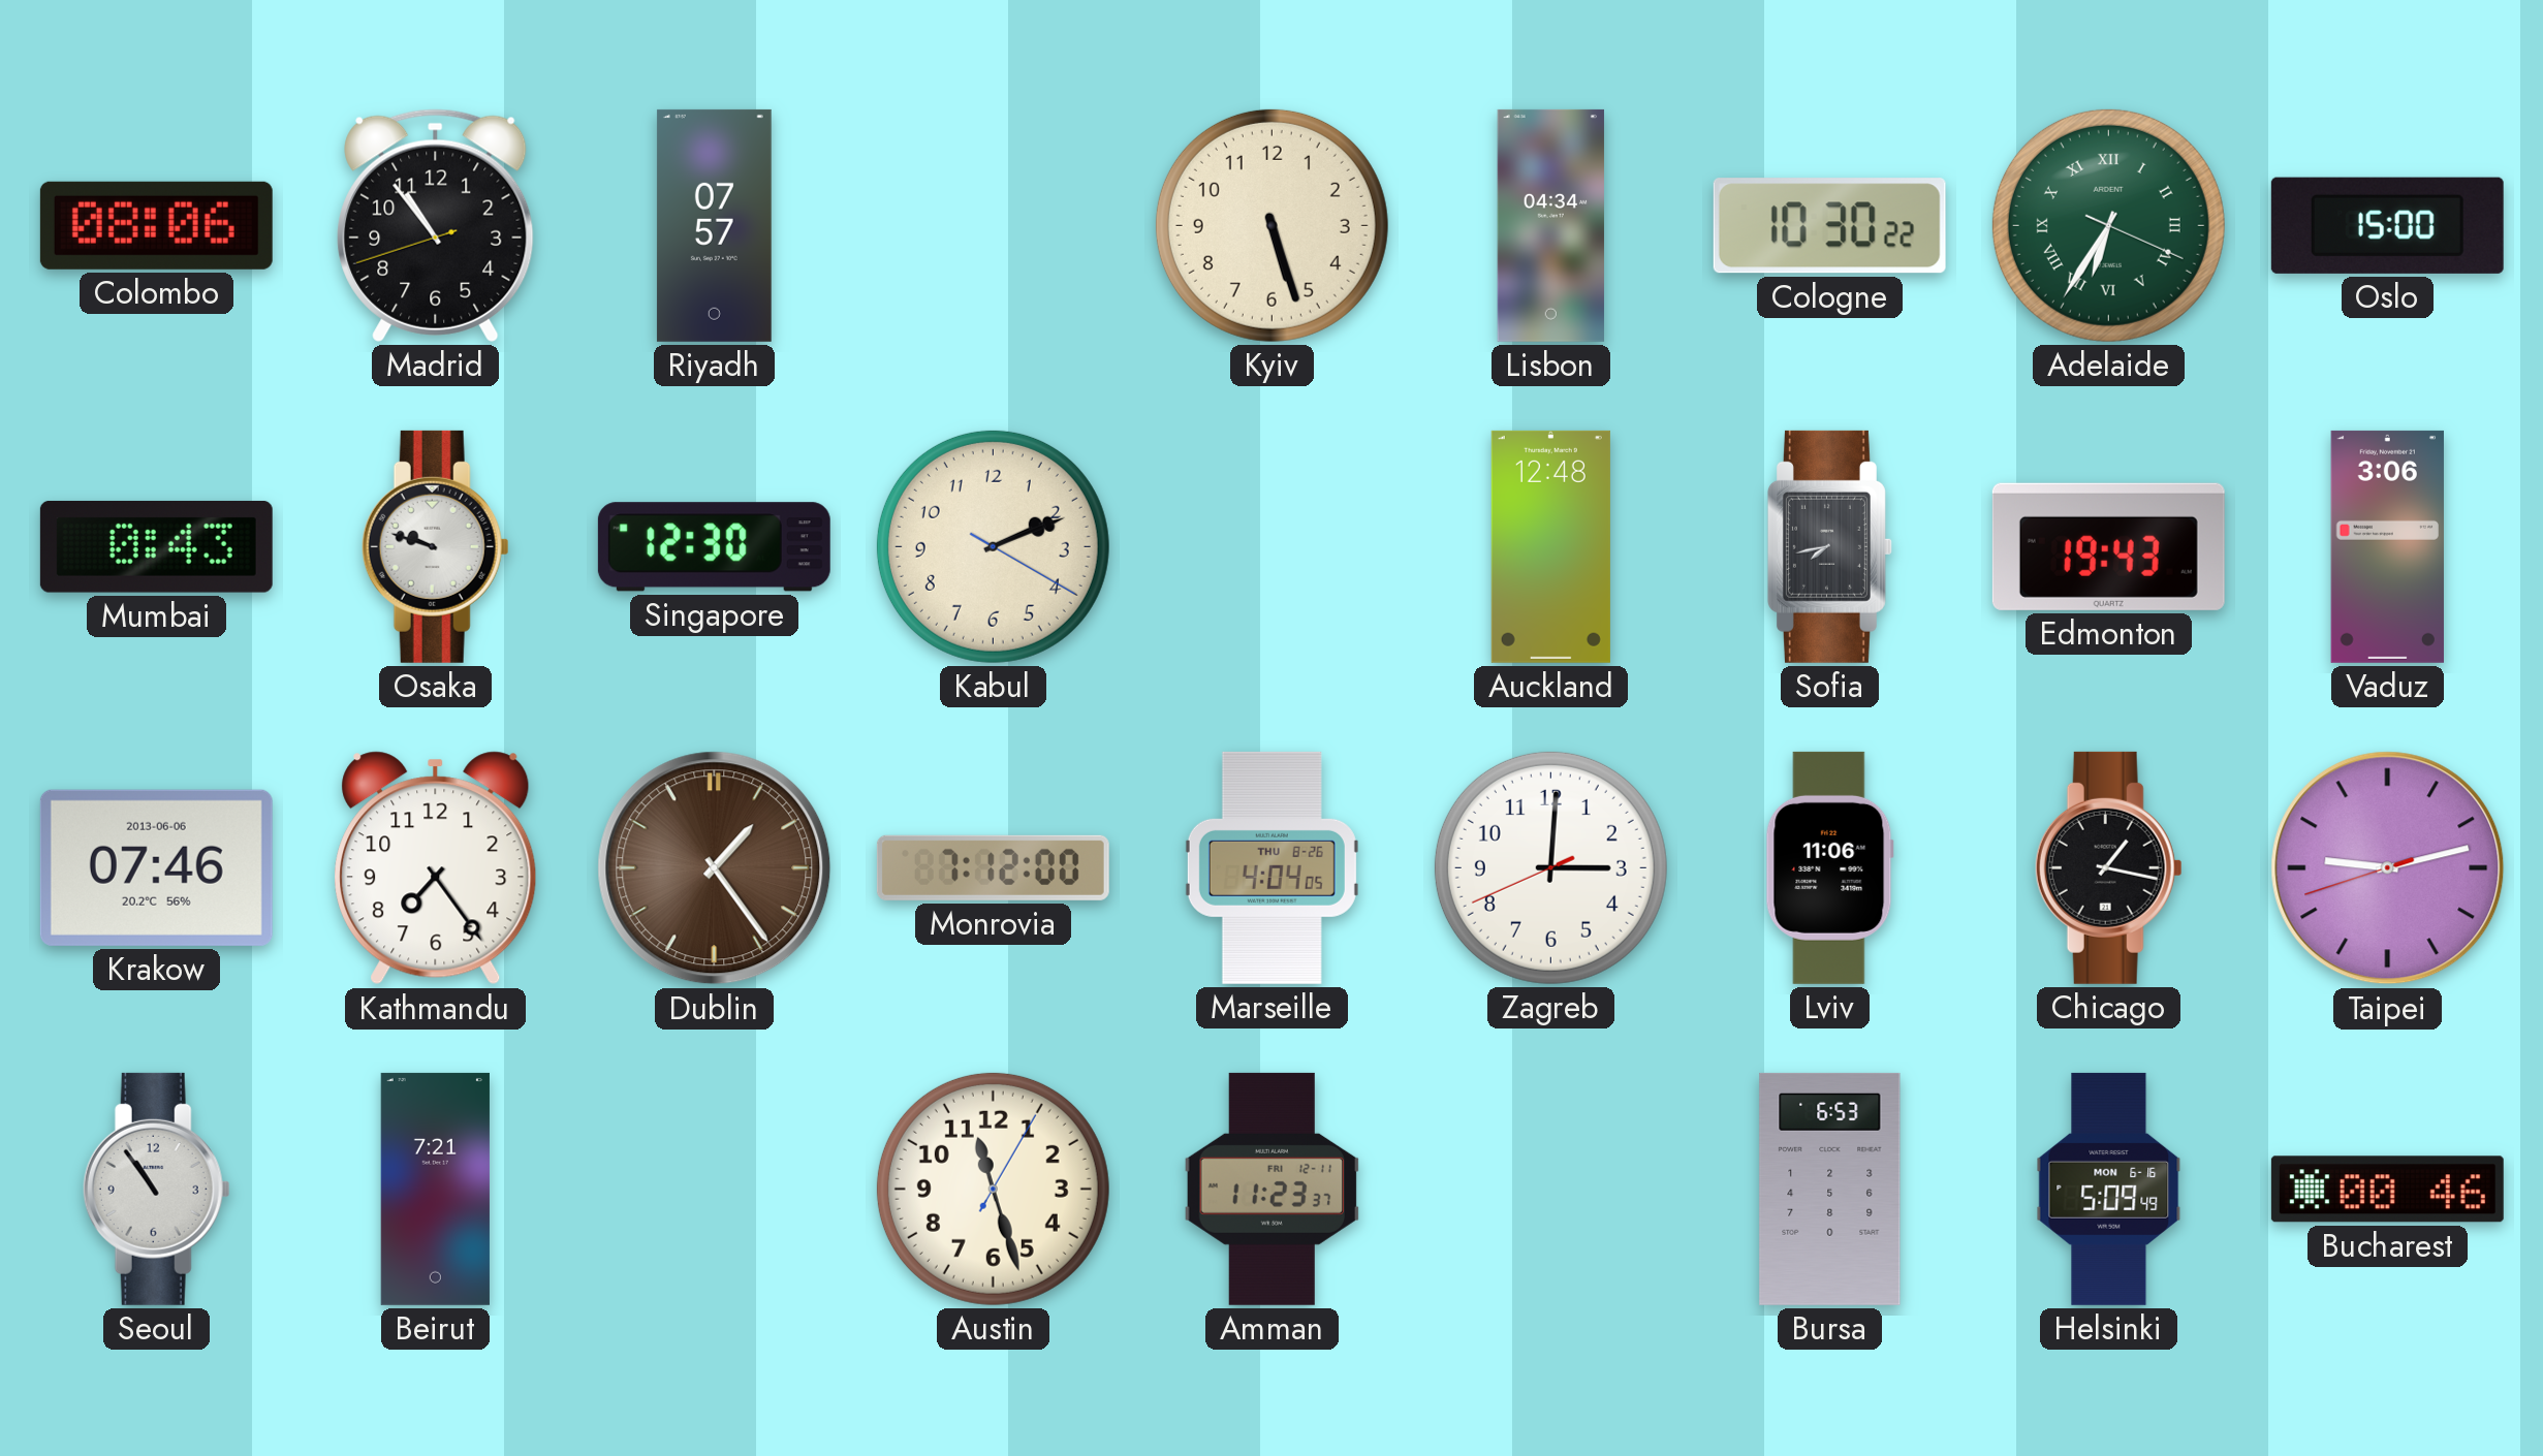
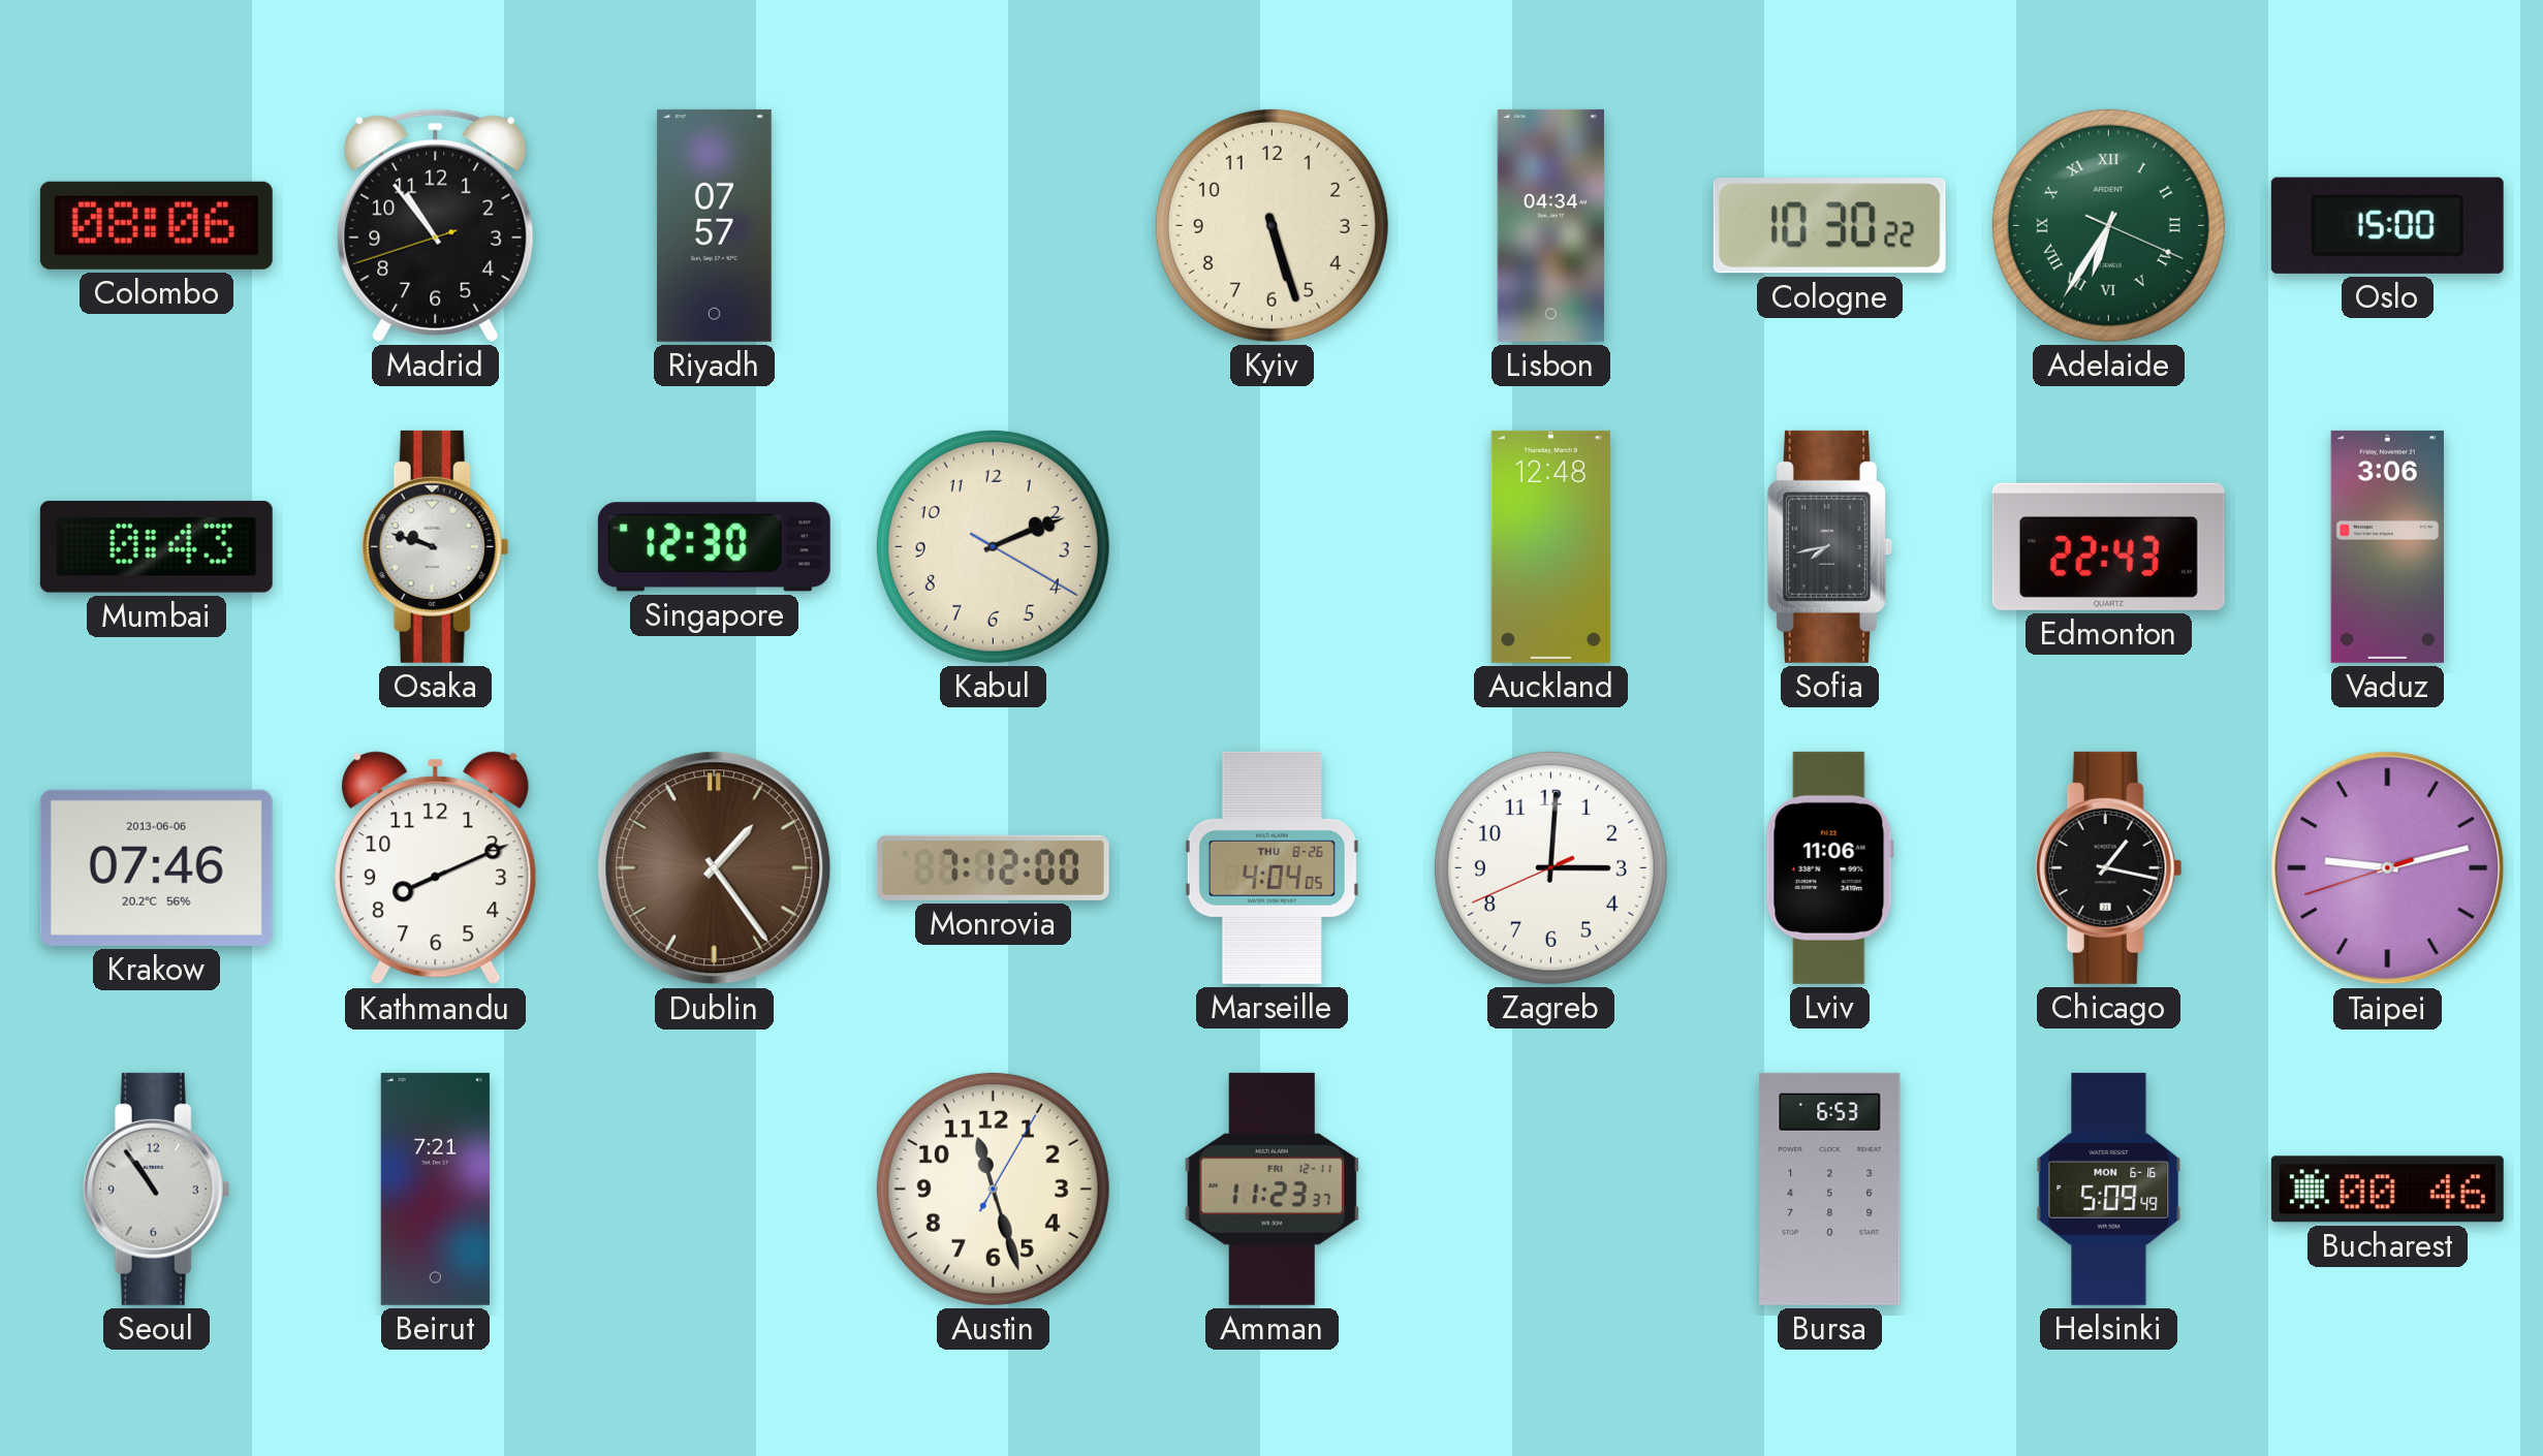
Edmonton: 19:43 -> 22:43 (2108, 546)
Kathmandu: 7:24 -> 8:11 (436, 868)
